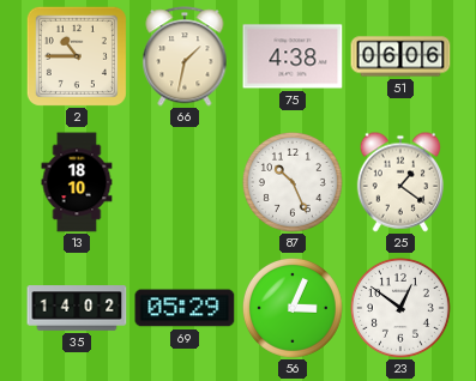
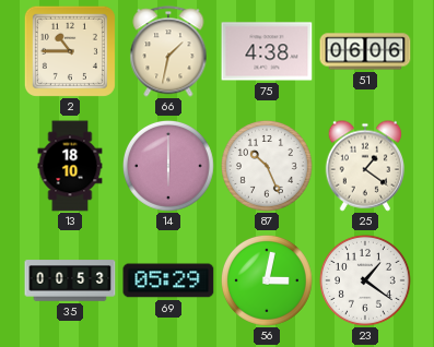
14: none -> 6:00 (168, 166)
35: 14:02 -> 00:53 (70, 280)
56: 3:04 -> 3:02 (267, 280)
23: 12:51 -> 1:21 (365, 280)
